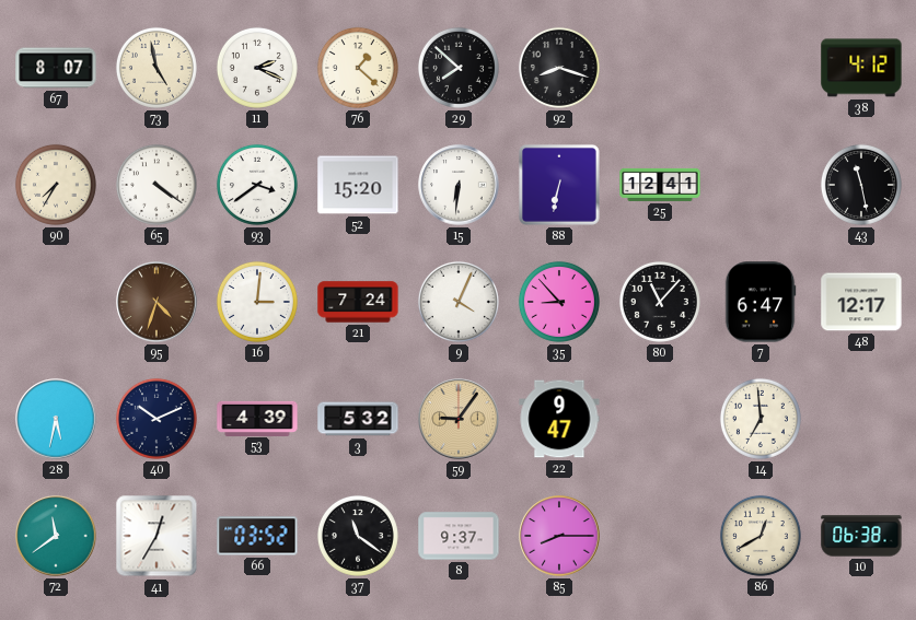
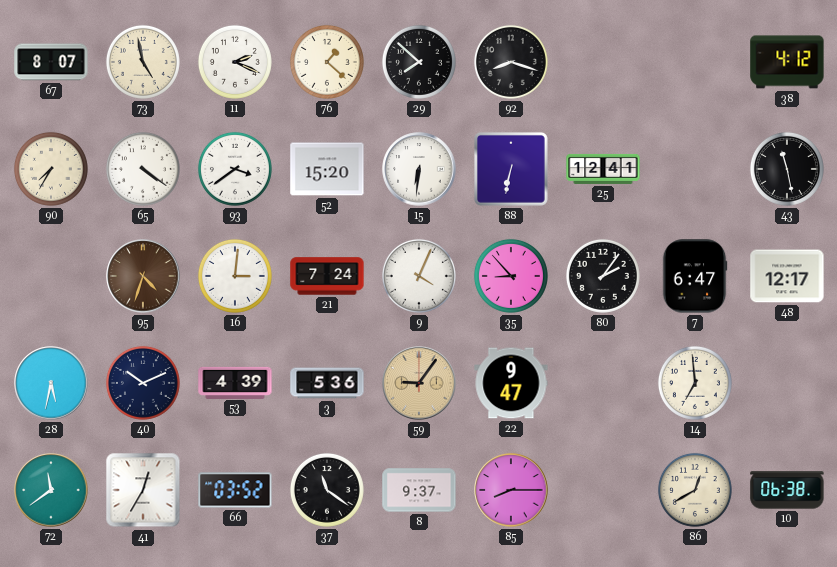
80: 11:07 -> 2:06 (603, 276)
3: 5:32 -> 5:36 (327, 383)
